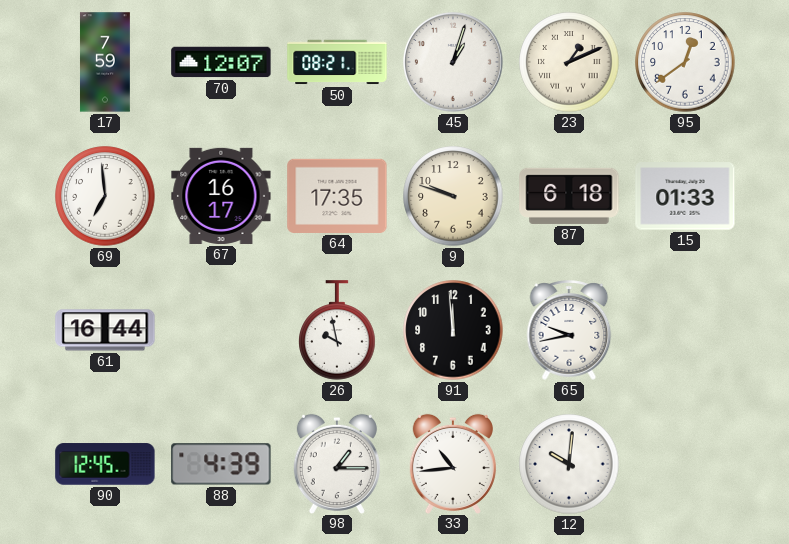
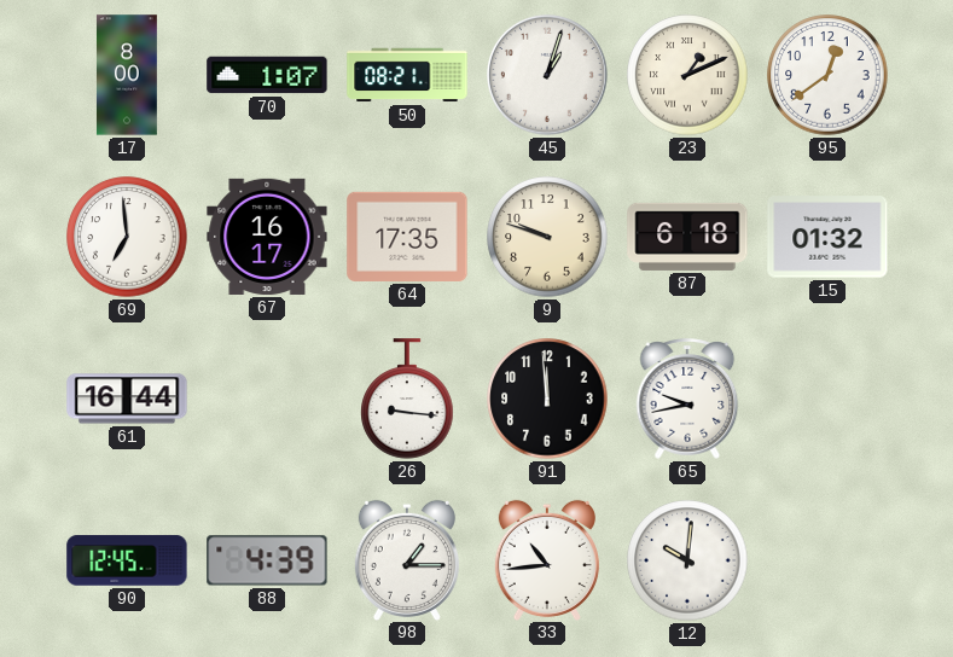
17: 7:59 -> 8:00 (127, 75)
70: 12:07 -> 1:07 (267, 75)
15: 01:33 -> 01:32 (827, 237)
26: 9:58 -> 9:16 (407, 399)
